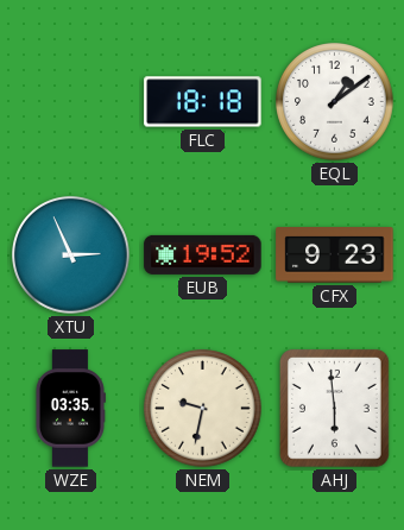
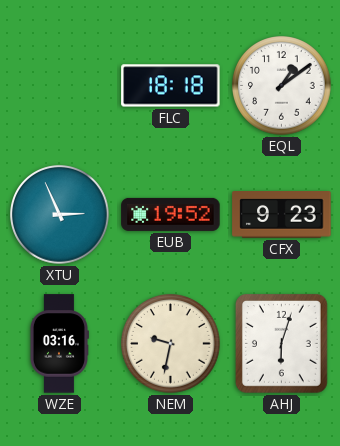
WZE: 03:35 -> 03:16 (59, 344)
AHJ: 5:59 -> 6:03 (281, 343)
